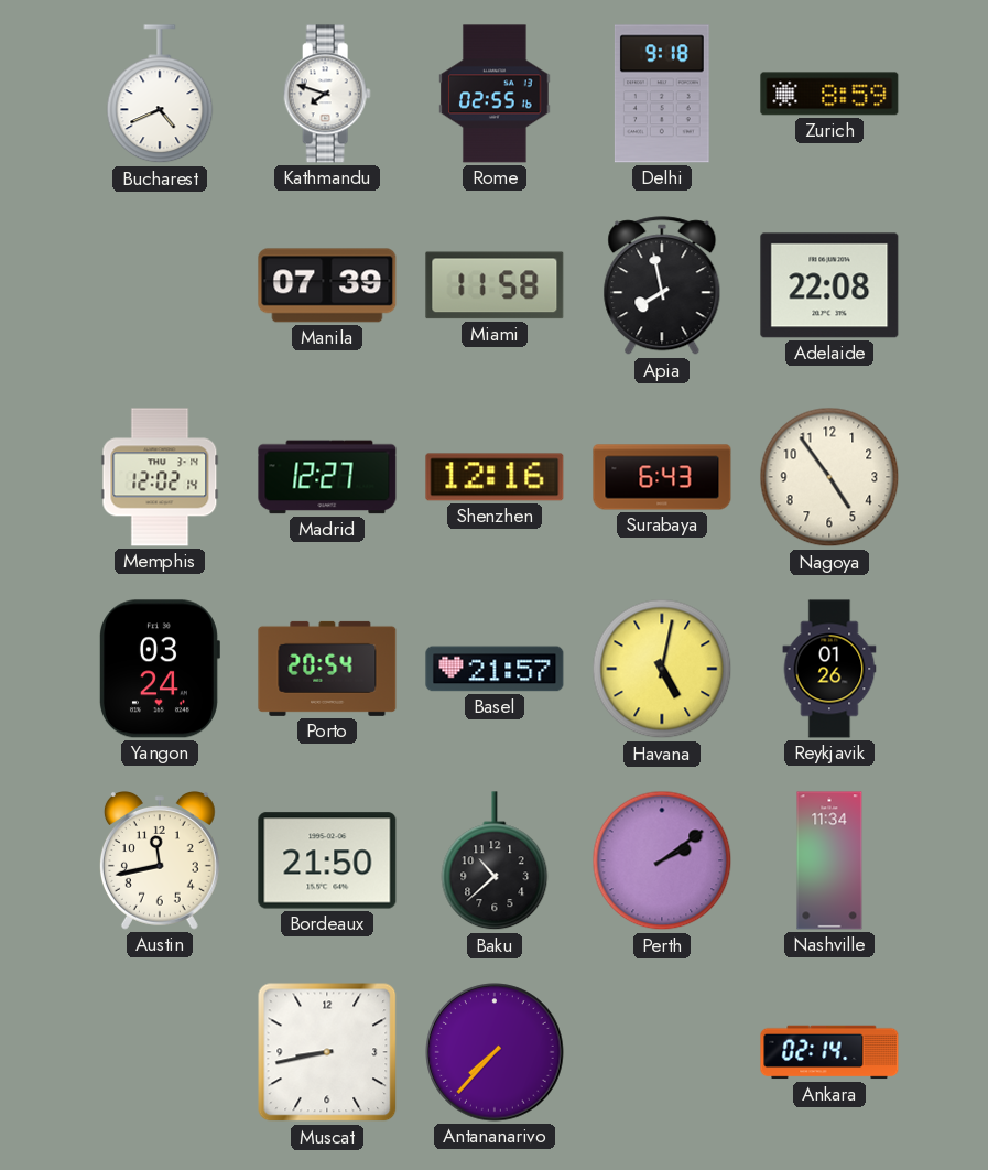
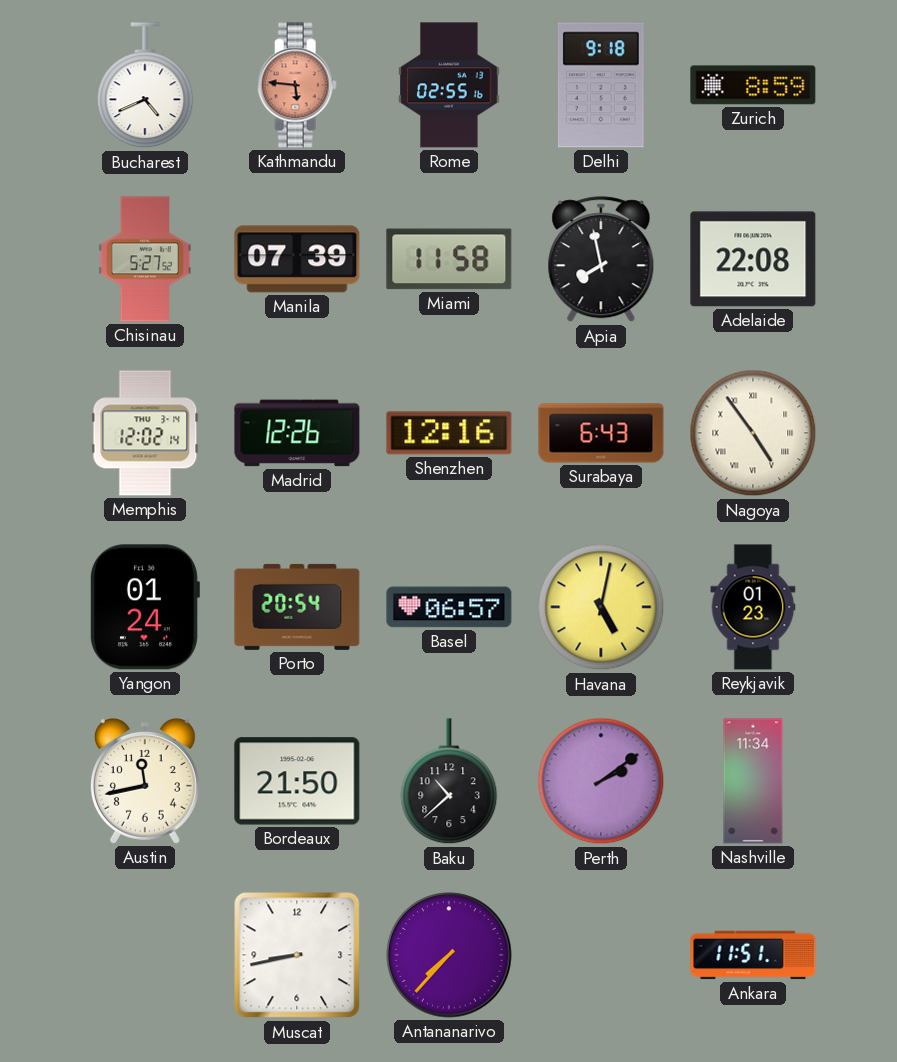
Kathmandu: 7:48 -> 5:46 (297, 85)
Kathmandu dial: white -> salmon (297, 85)
Chisinau: none -> 5:27 (145, 259)
Madrid: 12:27 -> 12:26 (297, 433)
Nagoya numerals: Arabic -> Roman (753, 433)
Yangon: 03:24 -> 01:24 (144, 607)
Basel: 21:57 -> 06:57 (449, 607)
Reykjavik: 01:26 -> 01:23 (753, 607)
Ankara: 02:14 -> 11:51 (753, 955)
